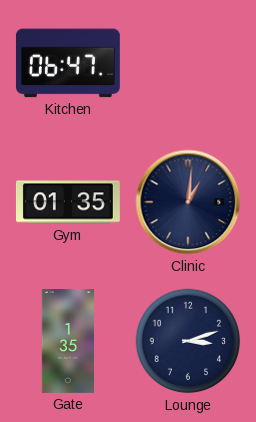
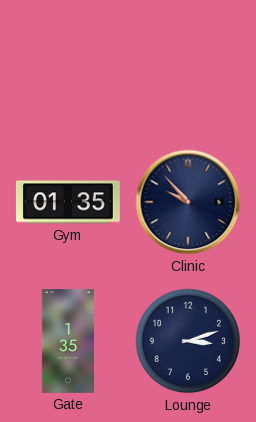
Kitchen: 06:47 -> none (68, 63)
Clinic: 1:01 -> 9:53 (188, 202)
